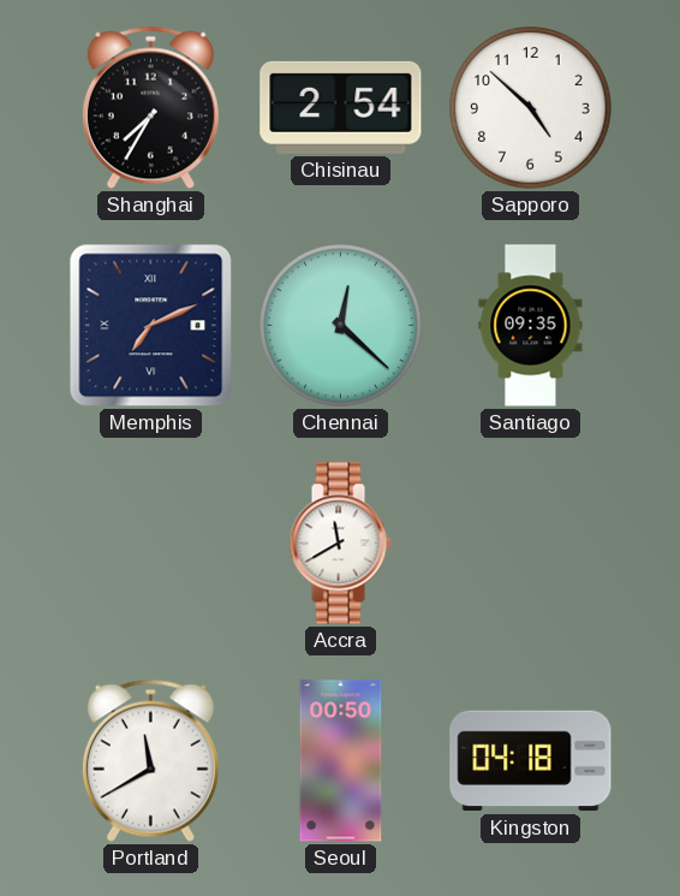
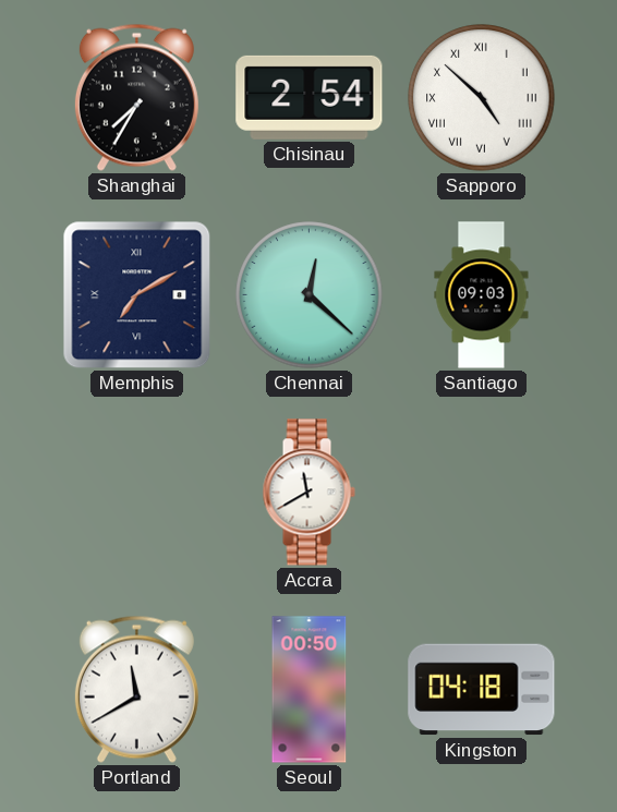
Sapporo numerals: Arabic -> Roman (482, 98)
Memphis: 7:11 -> 7:10 (137, 295)
Santiago: 09:35 -> 09:03 (482, 295)
